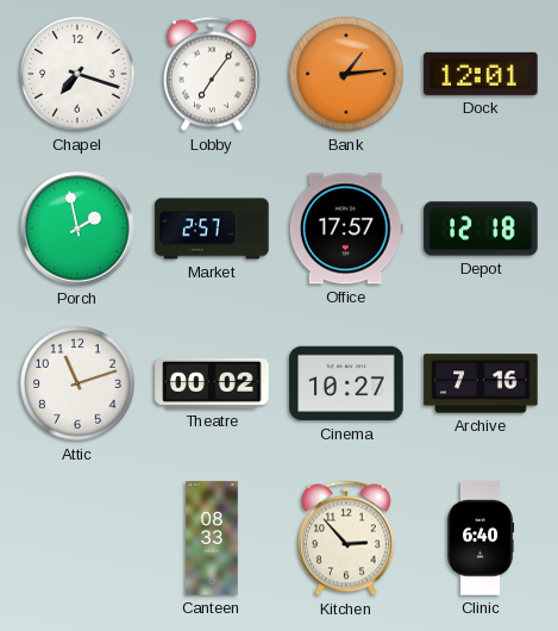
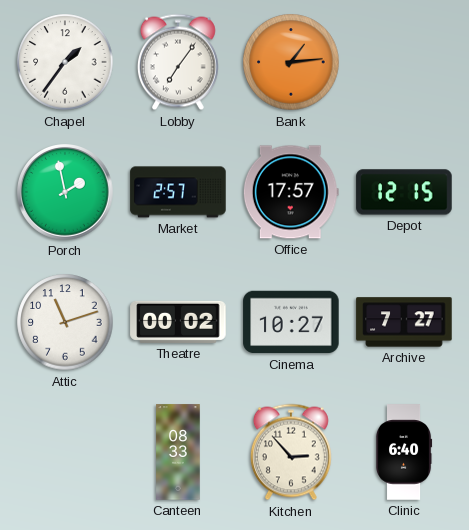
Chapel: 7:18 -> 1:36 (65, 62)
Dock: 12:01 -> none (481, 74)
Depot: 12:18 -> 12:15 (404, 192)
Archive: 7:16 -> 7:27 (404, 322)
